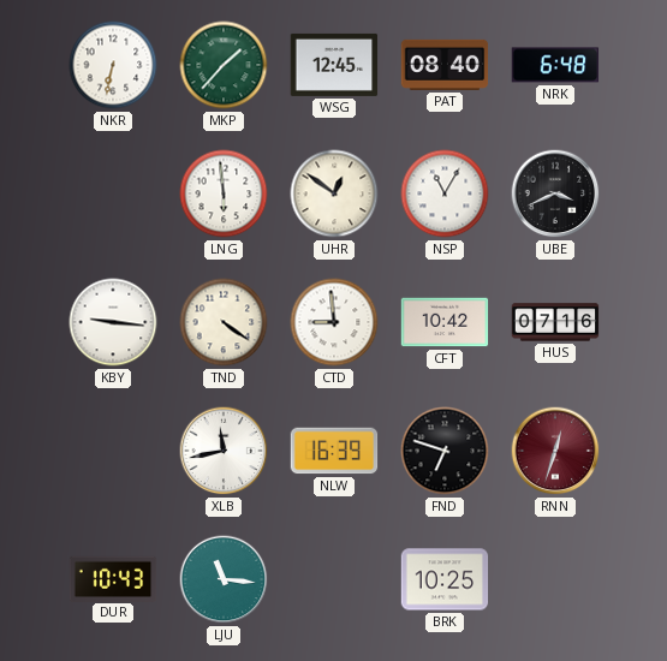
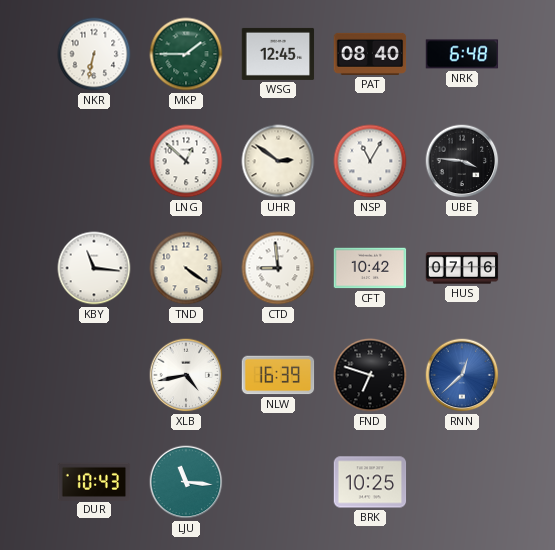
MKP: 1:37 -> 1:45 (186, 54)
LNG: 5:59 -> 12:52 (186, 161)
UHR: 12:51 -> 2:51 (278, 161)
UBE: 3:41 -> 3:46 (462, 161)
KBY: 9:16 -> 11:16 (94, 268)
XLB: 11:43 -> 4:43 (186, 375)
RNN: 12:33 -> 12:38 (462, 375)
RNN dial: burgundy -> blue (462, 375)
